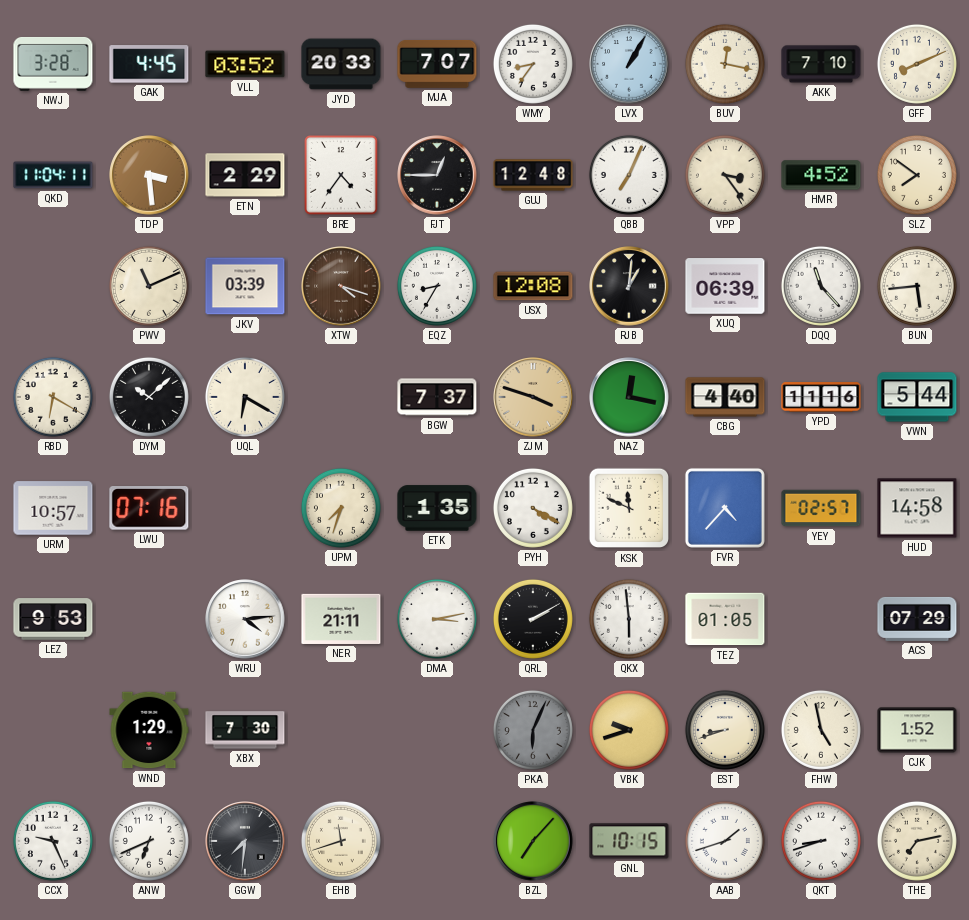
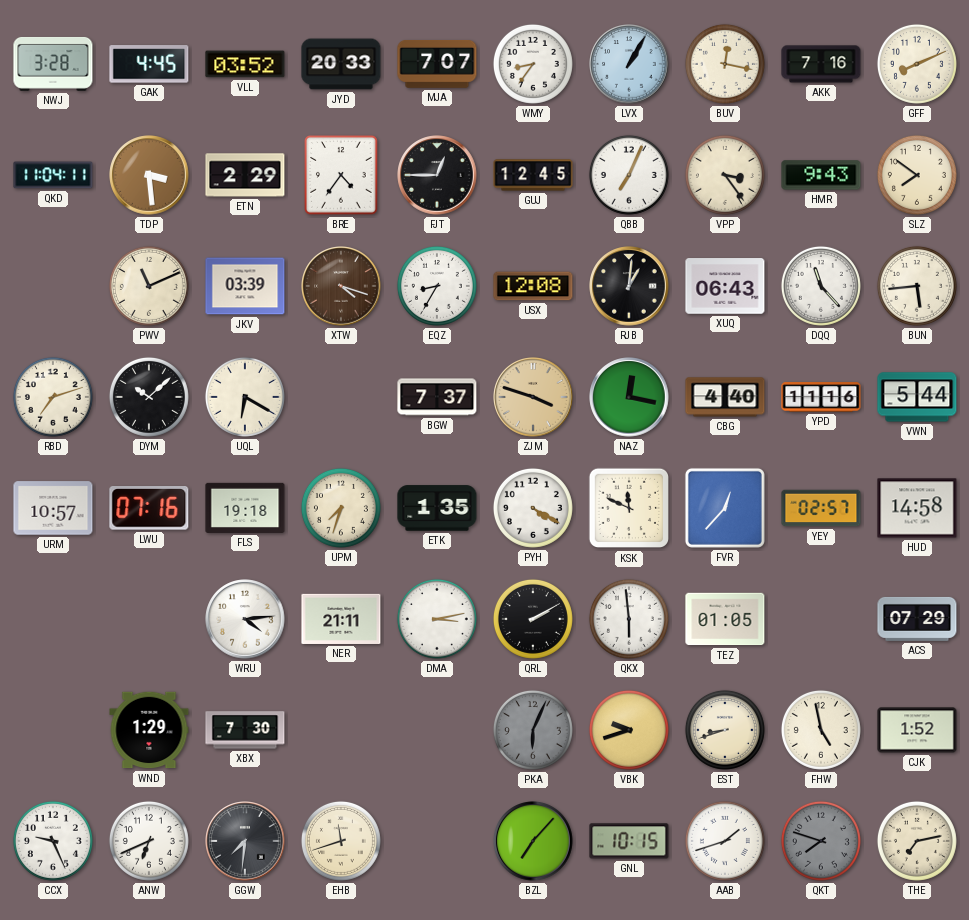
AKK: 7:10 -> 7:16 (821, 64)
GUJ: 12:48 -> 12:45 (533, 175)
HMR: 4:52 -> 9:43 (821, 175)
XUQ: 06:39 -> 06:43 (725, 286)
RBD: 6:20 -> 7:12 (53, 397)
FLS: none -> 19:18 (245, 508)
FVR: 4:37 -> 12:37 (725, 508)
LEZ: 9:53 -> none (53, 619)
QKT: 8:42 -> 7:48 (821, 841)
QKT dial: white -> grey (821, 841)
